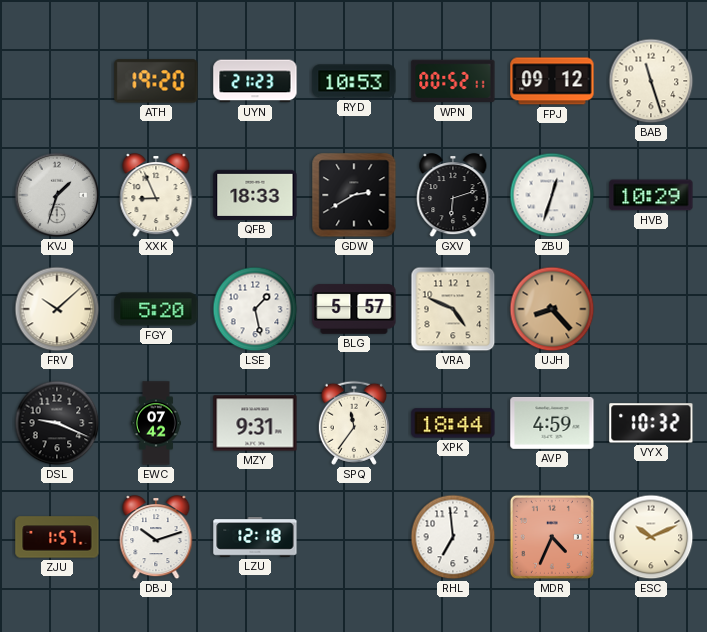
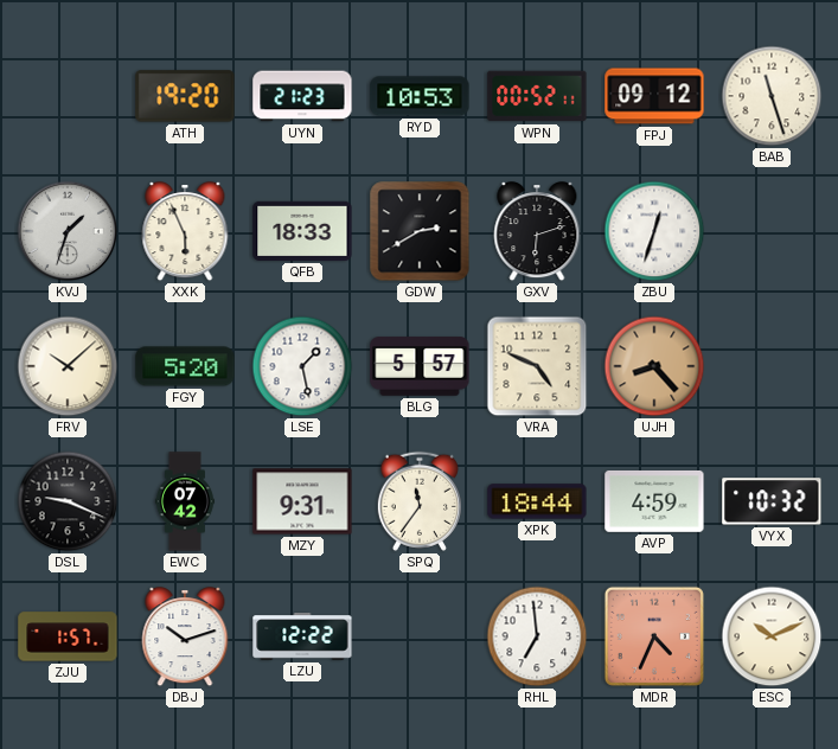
XXK: 8:56 -> 5:56 (185, 232)
HVB: 10:29 -> none (651, 195)
LZU: 12:18 -> 12:22 (302, 636)
